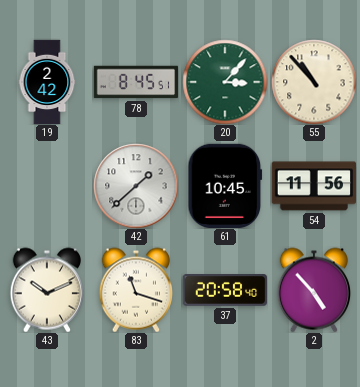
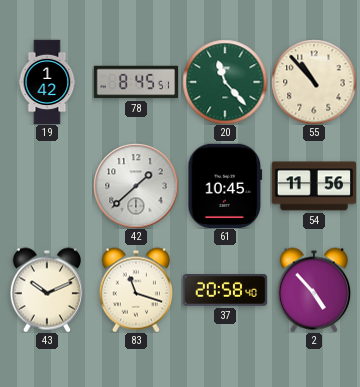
19: 2:42 -> 1:42 (47, 82)
20: 3:07 -> 11:23 (225, 82)
